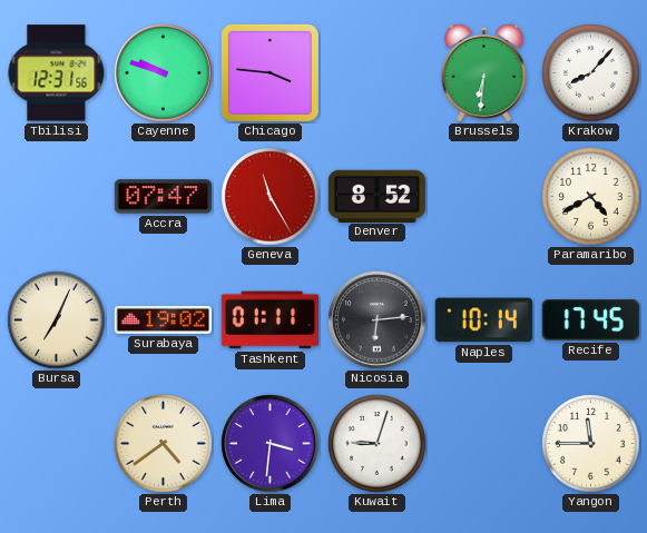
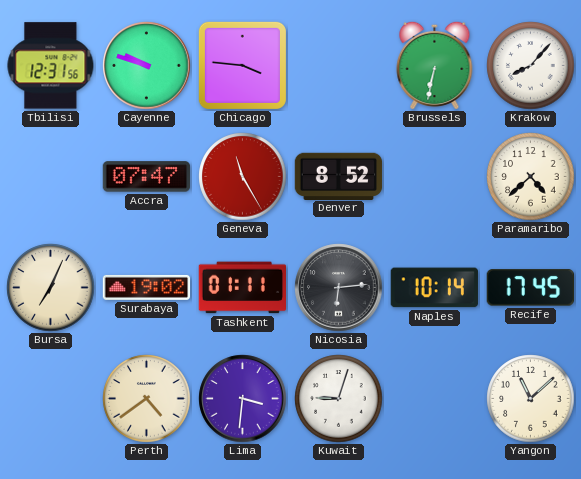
Brussels: 6:31 -> 6:32 (435, 65)
Paramaribo: 4:40 -> 4:38 (531, 177)
Yangon: 11:45 -> 11:08 (531, 399)
